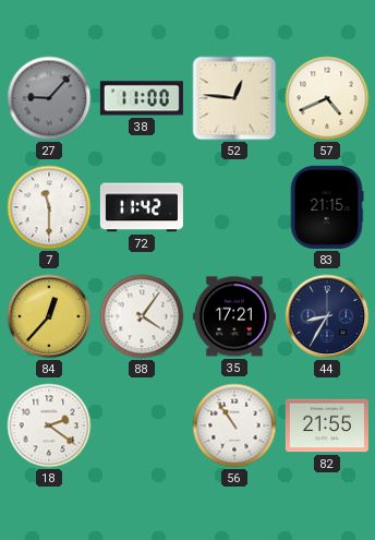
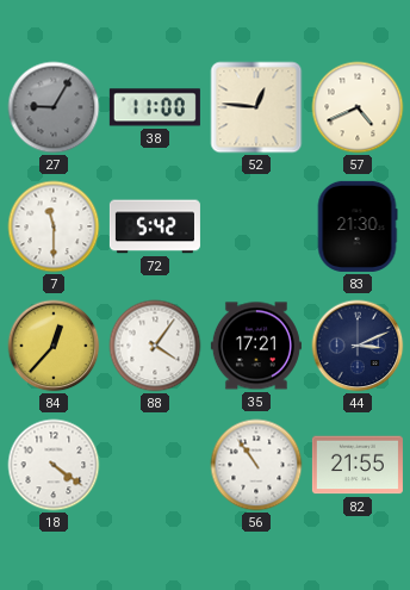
27: 9:07 -> 9:05 (54, 107)
72: 11:42 -> 5:42 (155, 226)
83: 21:15 -> 21:30 (358, 226)
44: 8:35 -> 3:11 (358, 346)
18: 2:21 -> 4:21 (54, 465)
